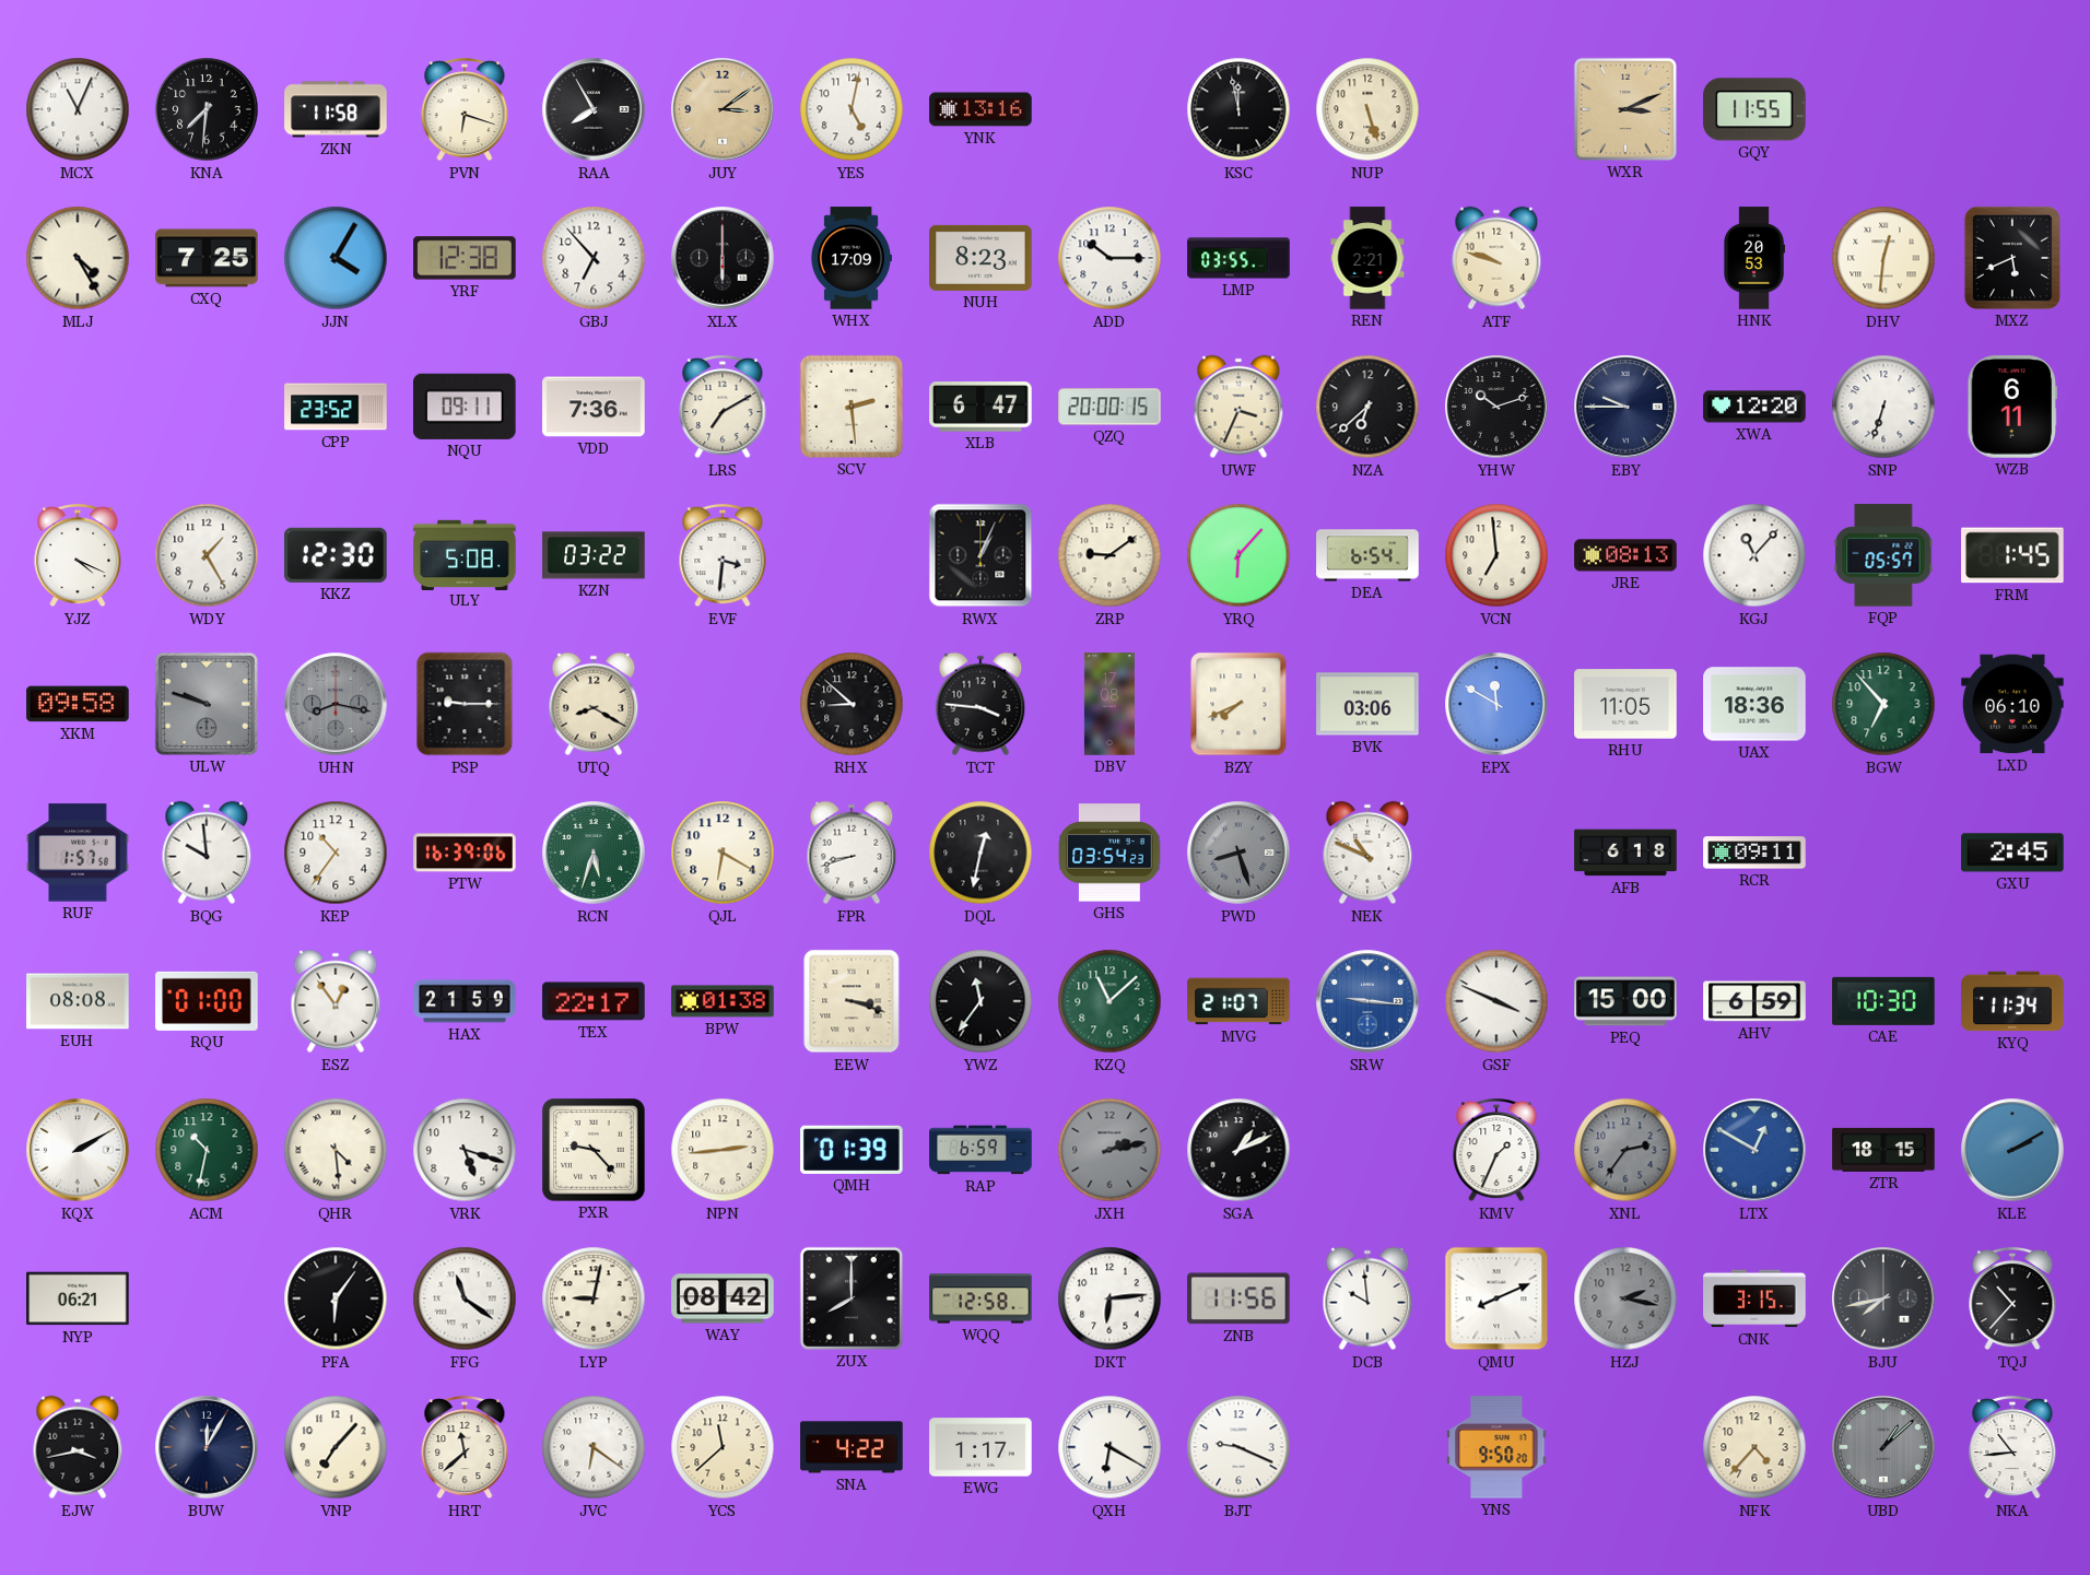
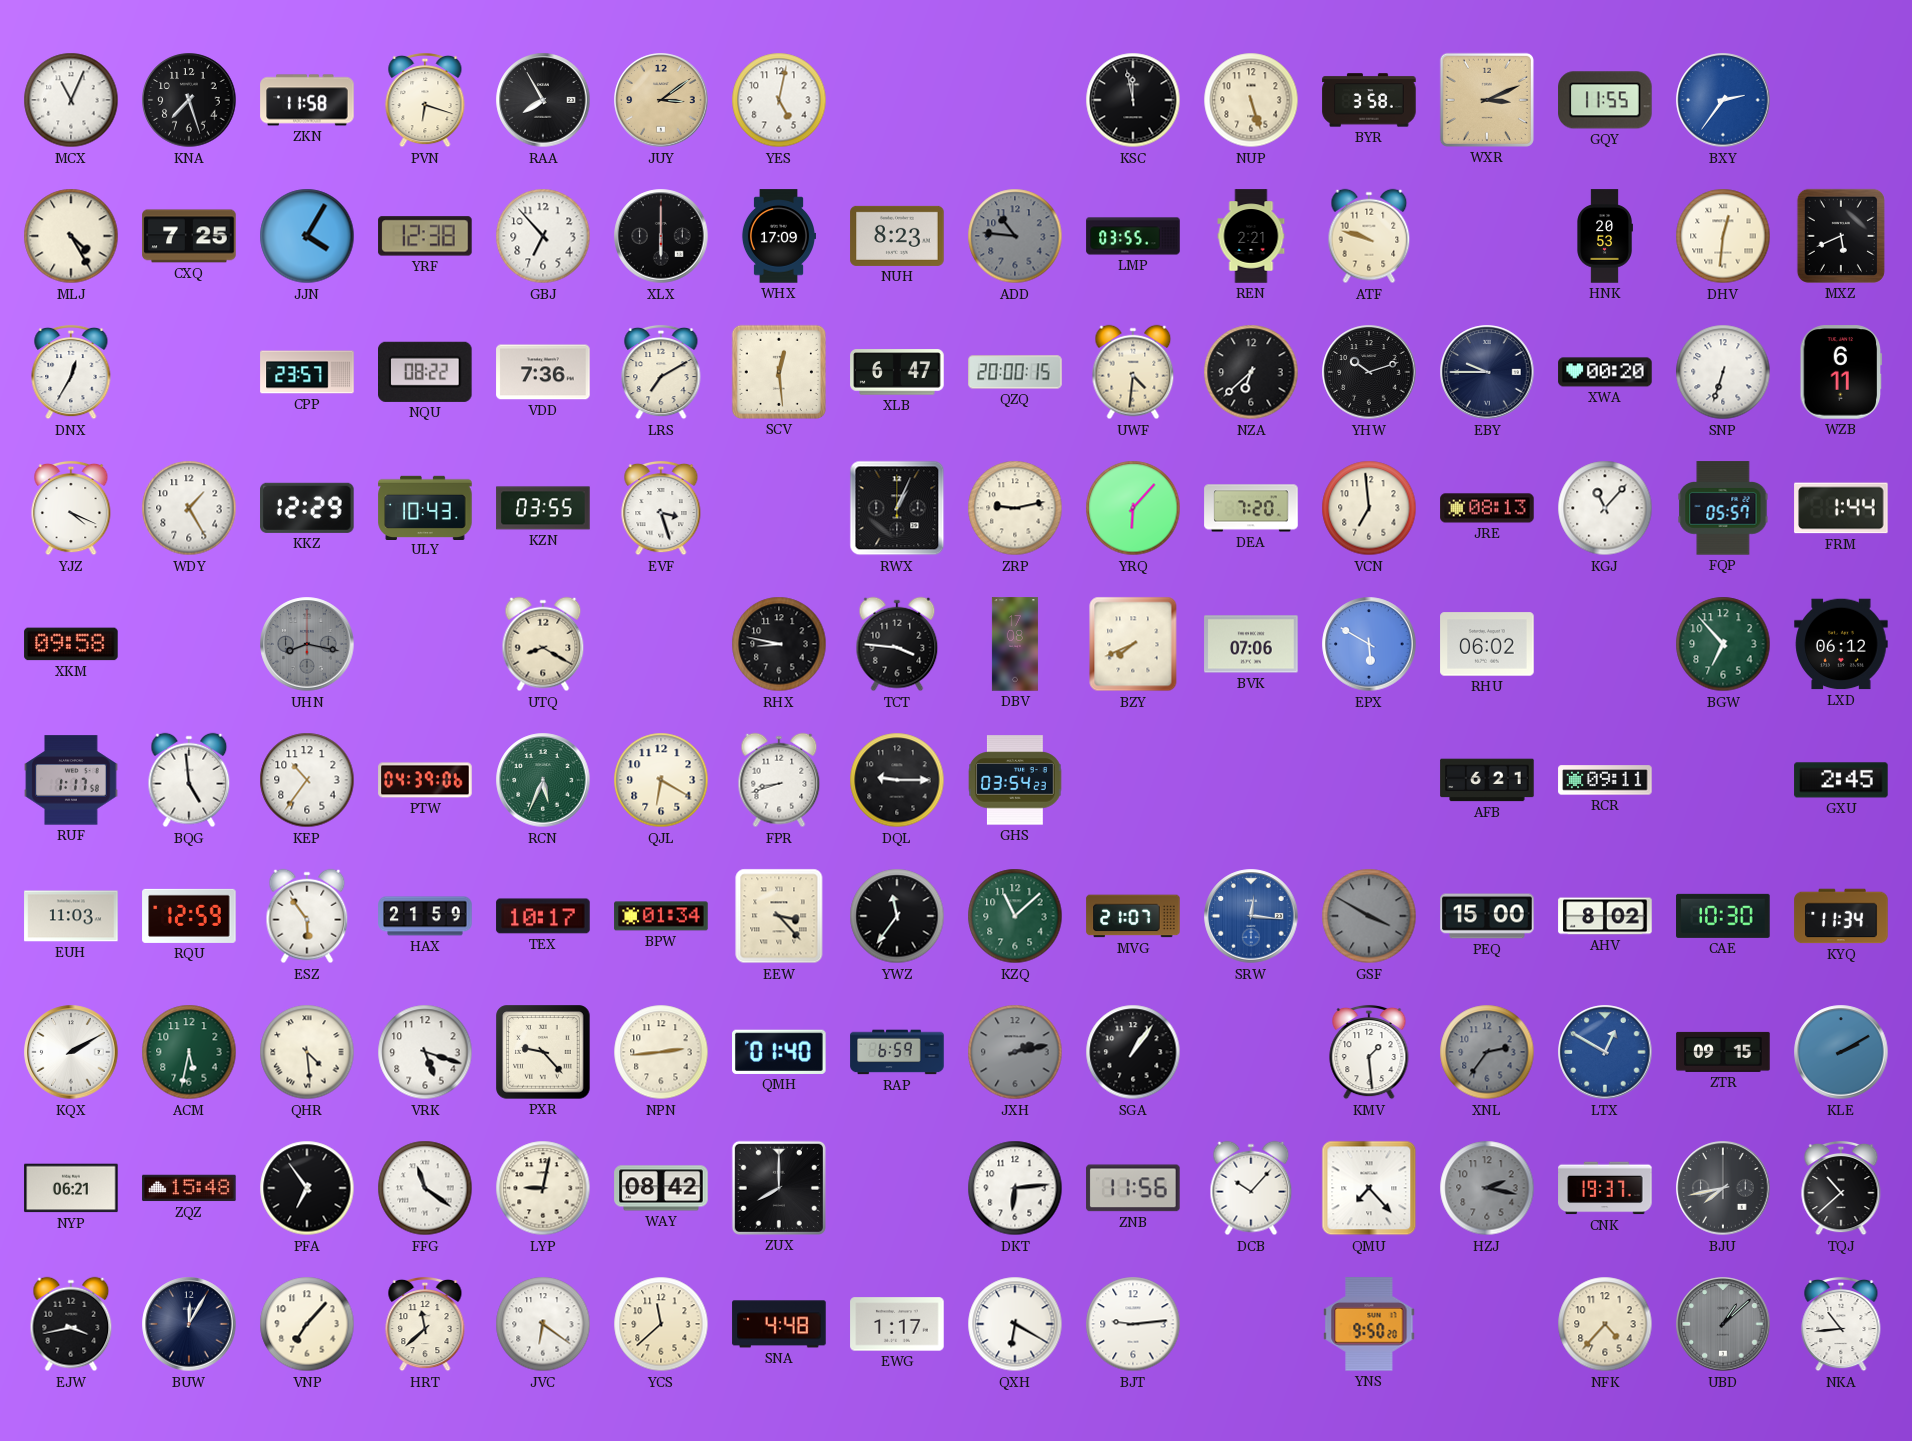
KNA: 7:31 -> 7:27 (189, 100)
YNK: 13:16 -> none (981, 109)
BYR: none -> 3:58 (1369, 100)
BXY: none -> 2:36 (1723, 100)
ADD: 10:15 -> 10:46 (1015, 236)
ADD dial: white -> grey (1015, 236)
DNX: none -> 12:35 (71, 372)
CPP: 23:52 -> 23:57 (307, 372)
NQU: 09:11 -> 08:22 (426, 372)
SCV: 2:29 -> 12:29 (779, 372)
UWF: 3:34 -> 4:31 (1133, 372)
XWA: 12:20 -> 00:20 (1605, 372)
KKZ: 12:30 -> 12:29 (307, 508)
ULY: 5:08 -> 10:43 (425, 507)
KZN: 03:22 -> 03:55 (543, 508)
EVF: 3:31 -> 3:27 (661, 508)
ZRP: 9:09 -> 9:13 (1015, 508)
DEA: 6:54 -> 7:20 (1251, 508)
FRM: 1:45 -> 1:44 (1841, 508)
ULW: 9:48 -> none (207, 704)
PSP: 9:15 -> none (465, 704)
RHX: 8:52 -> 8:47 (779, 644)
BVK: 03:06 -> 07:06 (1251, 644)
EPX: 11:50 -> 5:50 (1369, 644)
RHU: 11:05 -> 06:02 (1487, 644)
UAX: 18:36 -> none (1754, 704)
LXD: 06:10 -> 06:12 (1841, 644)
RUF: 1:57 -> 1:17 (71, 780)
BQG: 9:59 -> 4:59 (189, 780)
PTW: 16:39 -> 04:39 (425, 780)
RCN: 5:33 -> 5:34 (543, 780)
DQL: 12:32 -> 9:15 (897, 780)
PWD: 8:27 -> none (1238, 853)
NEK: 10:49 -> none (1367, 853)
AFB: 6:18 -> 6:21 (1487, 780)
EUH: 08:08 -> 11:03 (71, 916)
RQU: 01:00 -> 12:59 (189, 916)
ESZ: 12:54 -> 5:54 (307, 916)
TEX: 22:17 -> 10:17 (543, 916)
BPW: 01:38 -> 01:34 (661, 916)
EEW: 3:18 -> 3:23 (779, 916)
SRW: 9:16 -> 12:16 (1251, 916)
GSF: 3:49 -> 3:50 (1369, 916)
GSF dial: white -> grey (1369, 916)
AHV: 6:59 -> 8:02 (1605, 916)
ACM: 10:32 -> 5:32 (189, 1052)
QMH: 01:39 -> 01:40 (779, 1052)
SGA: 1:11 -> 1:06 (1133, 1052)
KMV: 1:34 -> 1:29 (1369, 1052)
ZTR: 18:15 -> 09:15 (1723, 1052)
ZQZ: none -> 15:48 (189, 1188)
PFA: 6:06 -> 6:54 (307, 1188)
WQQ: 12:58 -> none (981, 1298)
DCB: 9:59 -> 10:07 (1251, 1188)
QMU: 8:11 -> 7:23 (1369, 1188)
CNK: 3:15 -> 19:37 (1605, 1188)
TQJ: 10:37 -> 10:38 (1841, 1188)
SNA: 4:22 -> 4:48 (779, 1324)
BJT: 9:19 -> 9:14 (1133, 1324)
